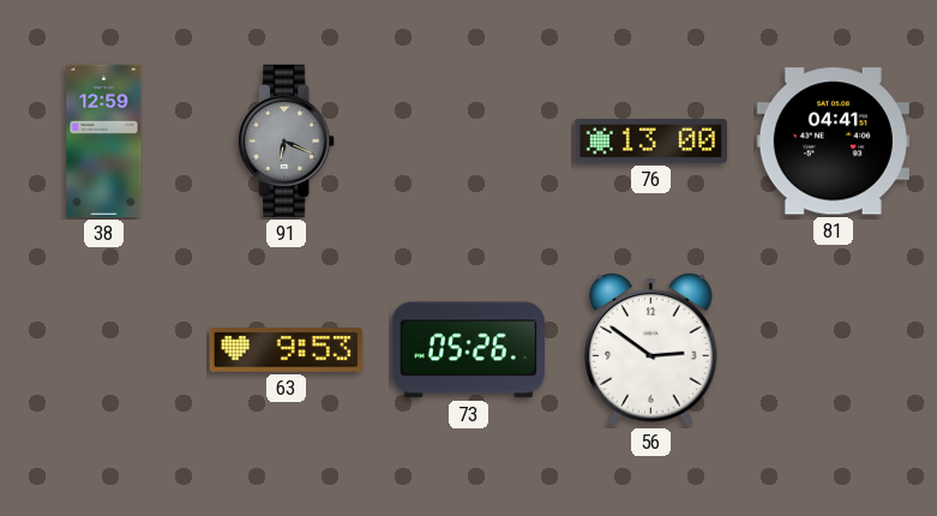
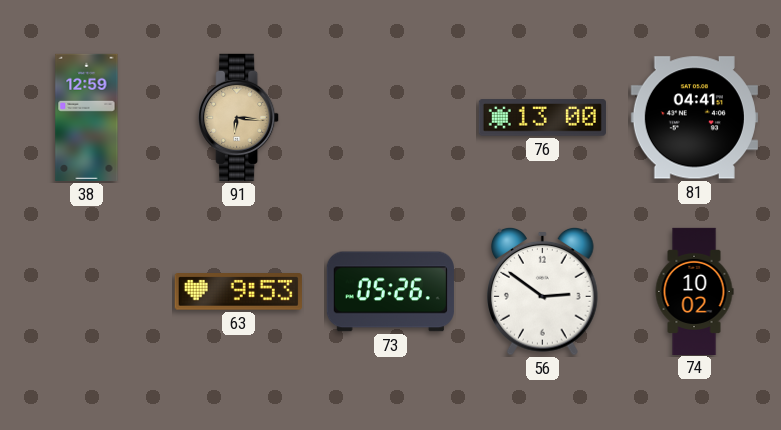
91: 6:19 -> 6:16 (239, 117)
91 dial: grey -> champagne (239, 117)
74: none -> 10:02 (694, 291)
